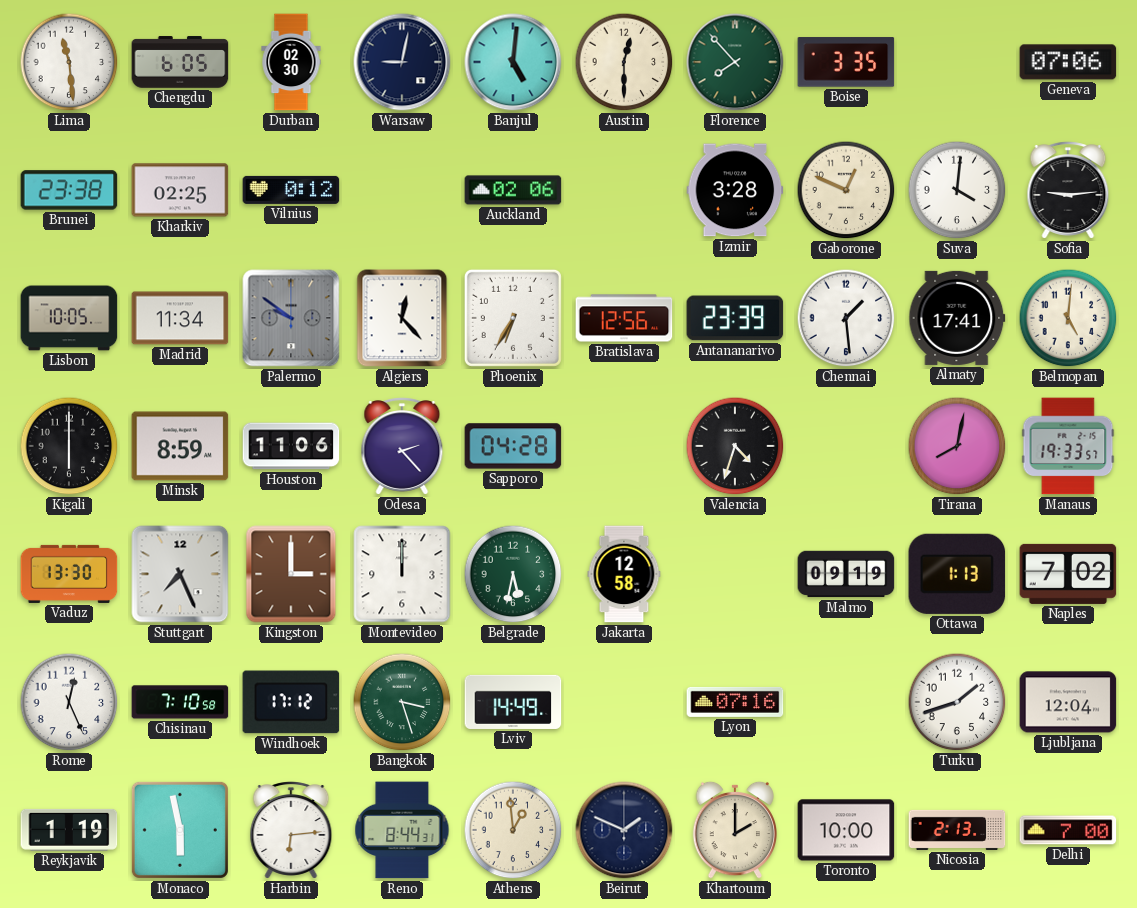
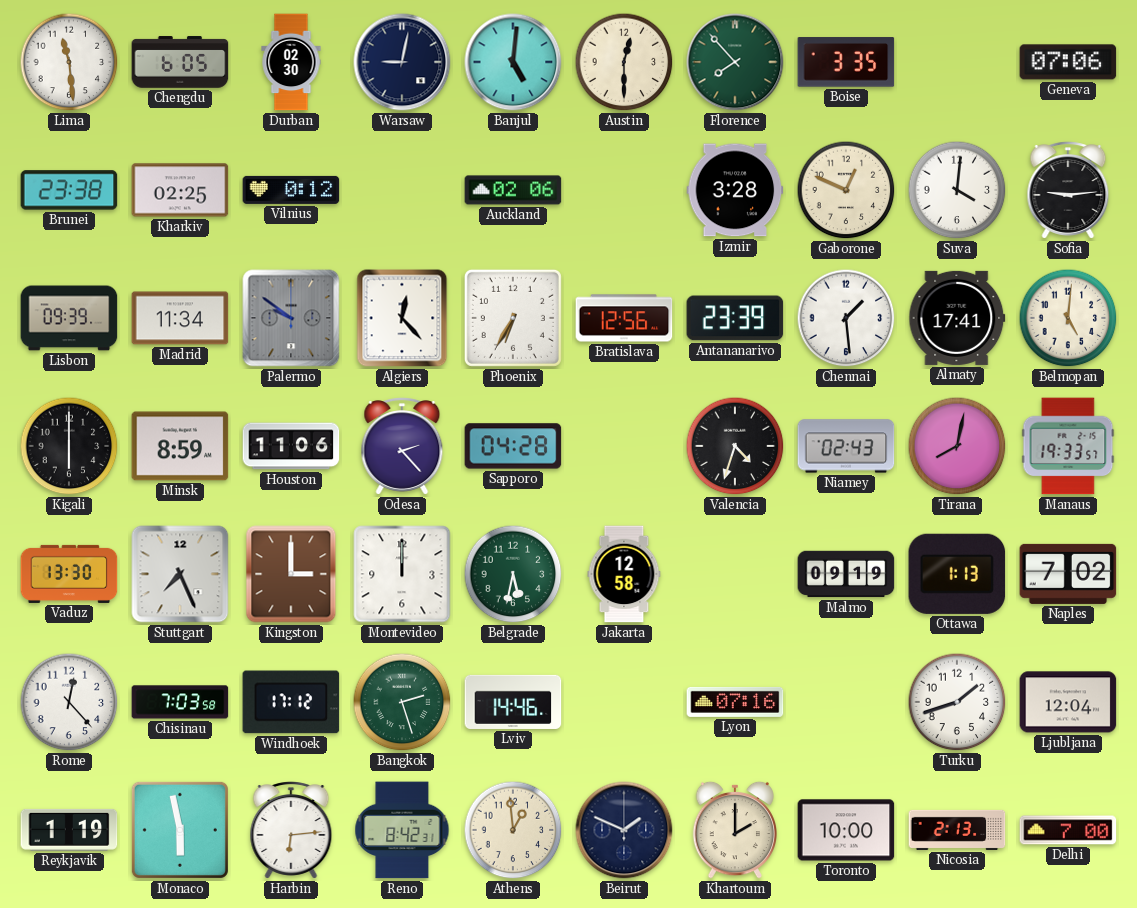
Lisbon: 10:05 -> 09:39 (69, 318)
Niamey: none -> 02:43 (846, 446)
Rome: 12:26 -> 12:23 (69, 702)
Chisinau: 7:10 -> 7:03 (180, 702)
Bangkok: 3:27 -> 2:27 (402, 702)
Lviv: 14:49 -> 14:46 (513, 702)
Reno: 8:44 -> 8:42 (402, 830)
